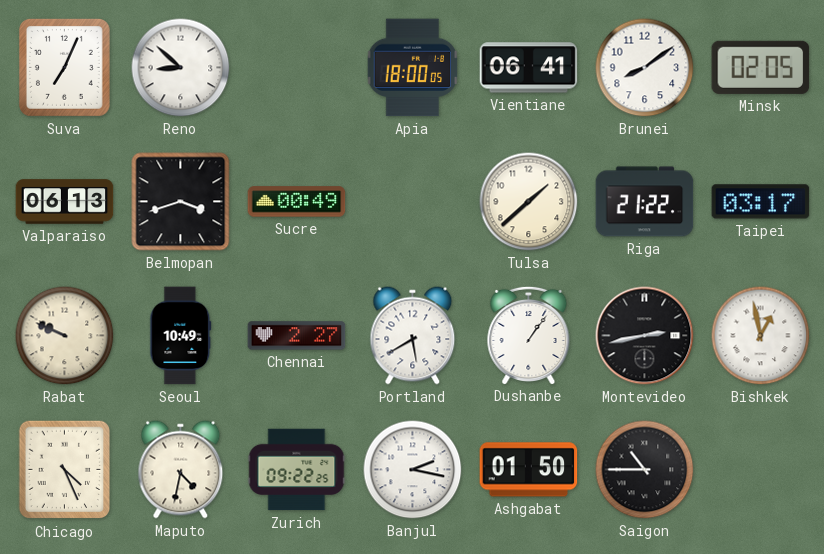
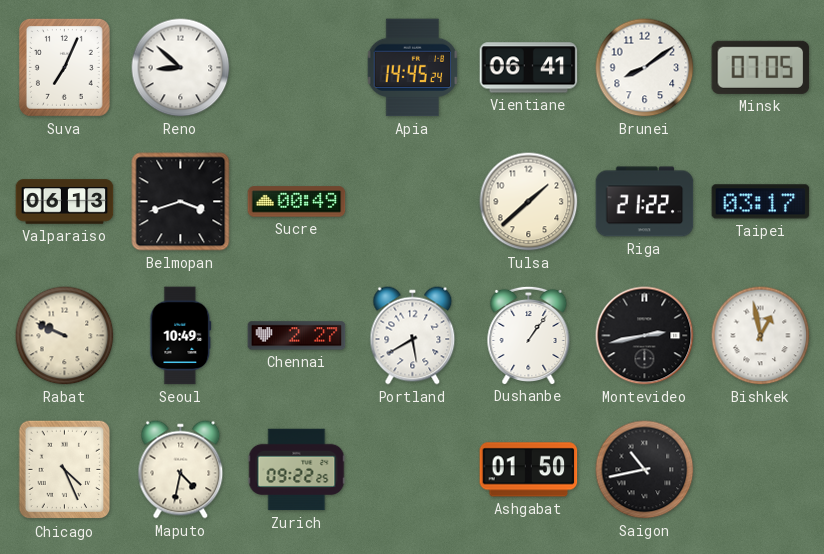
Apia: 18:00 -> 14:45 (413, 68)
Minsk: 02:05 -> 07:05 (761, 67)
Banjul: 2:17 -> none (413, 470)
Saigon: 10:45 -> 10:43 (645, 470)
